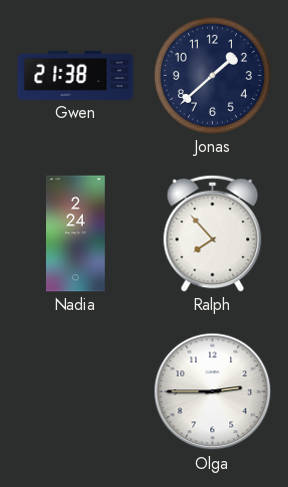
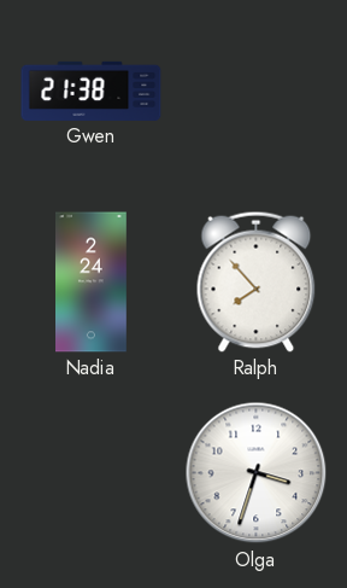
Jonas: 1:38 -> none (212, 75)
Olga: 2:45 -> 3:33 (257, 473)
